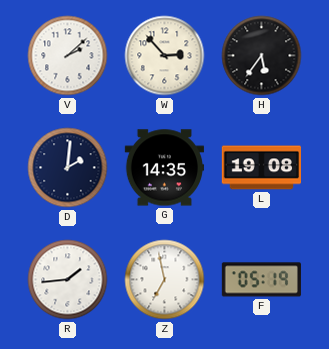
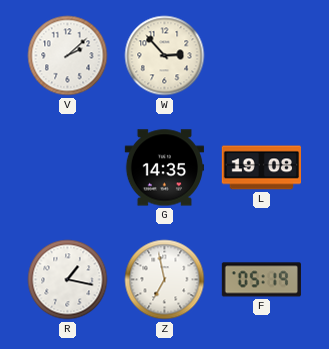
H: 5:36 -> none (262, 56)
D: 2:01 -> none (68, 168)
R: 1:44 -> 1:17 (68, 280)
